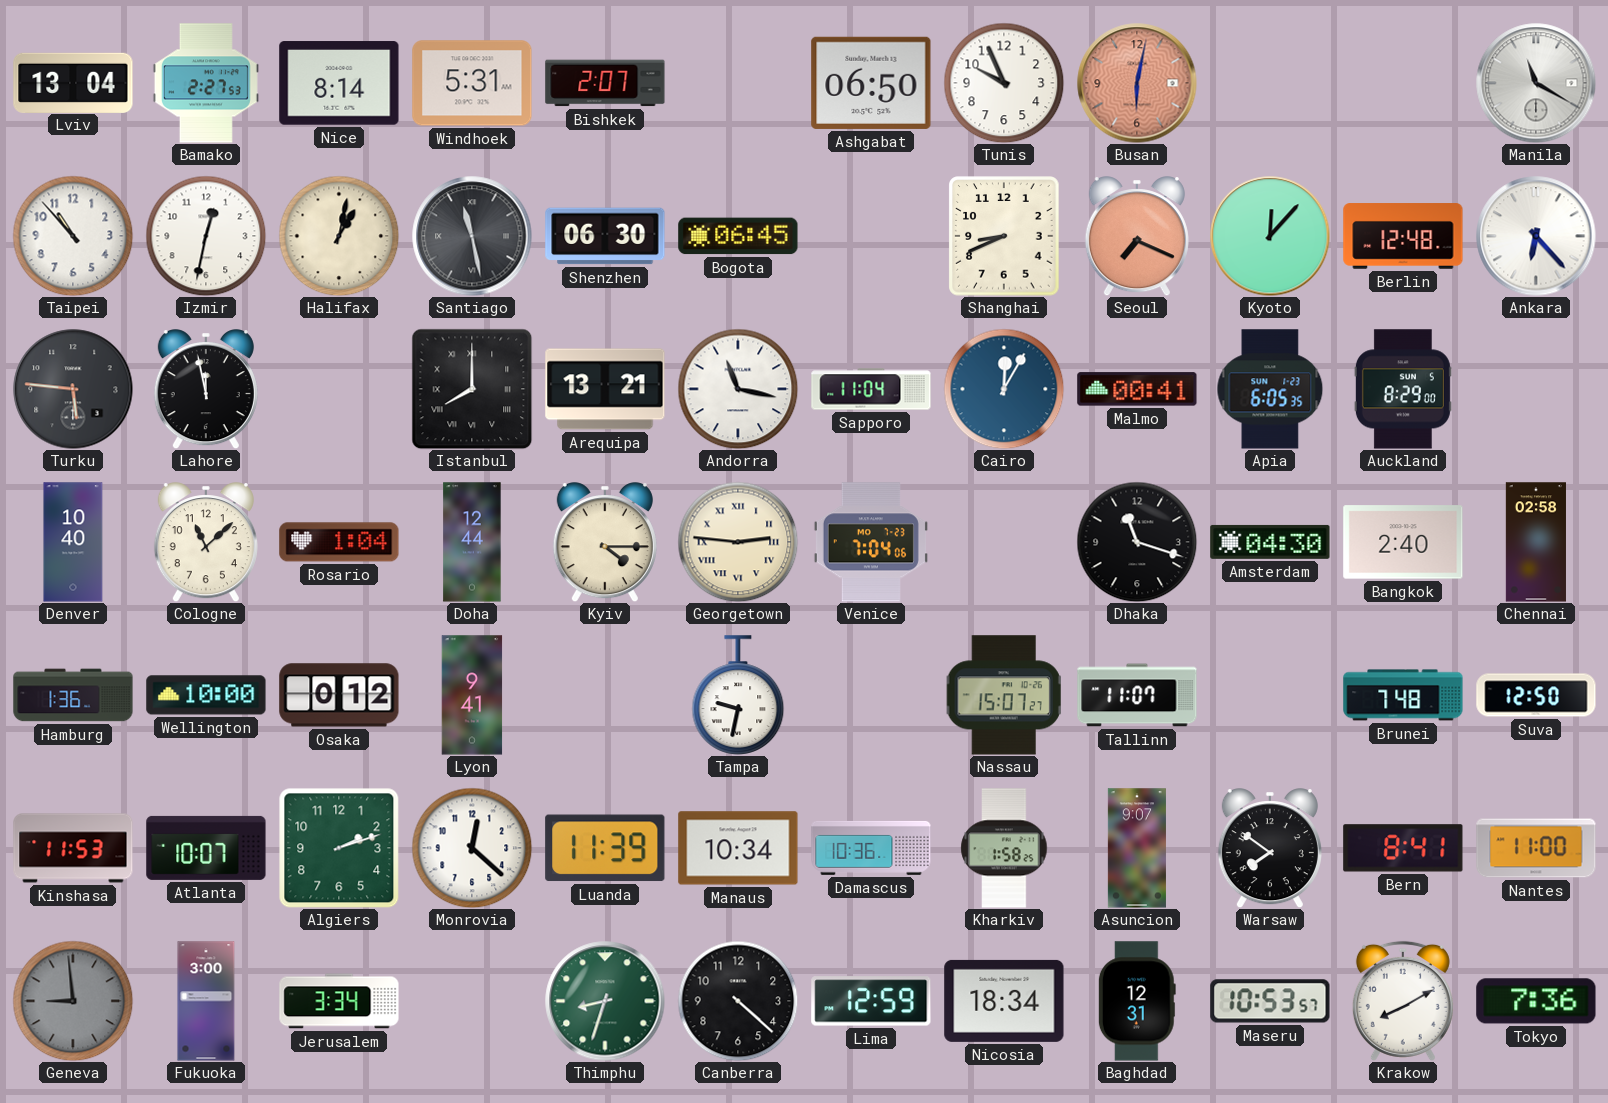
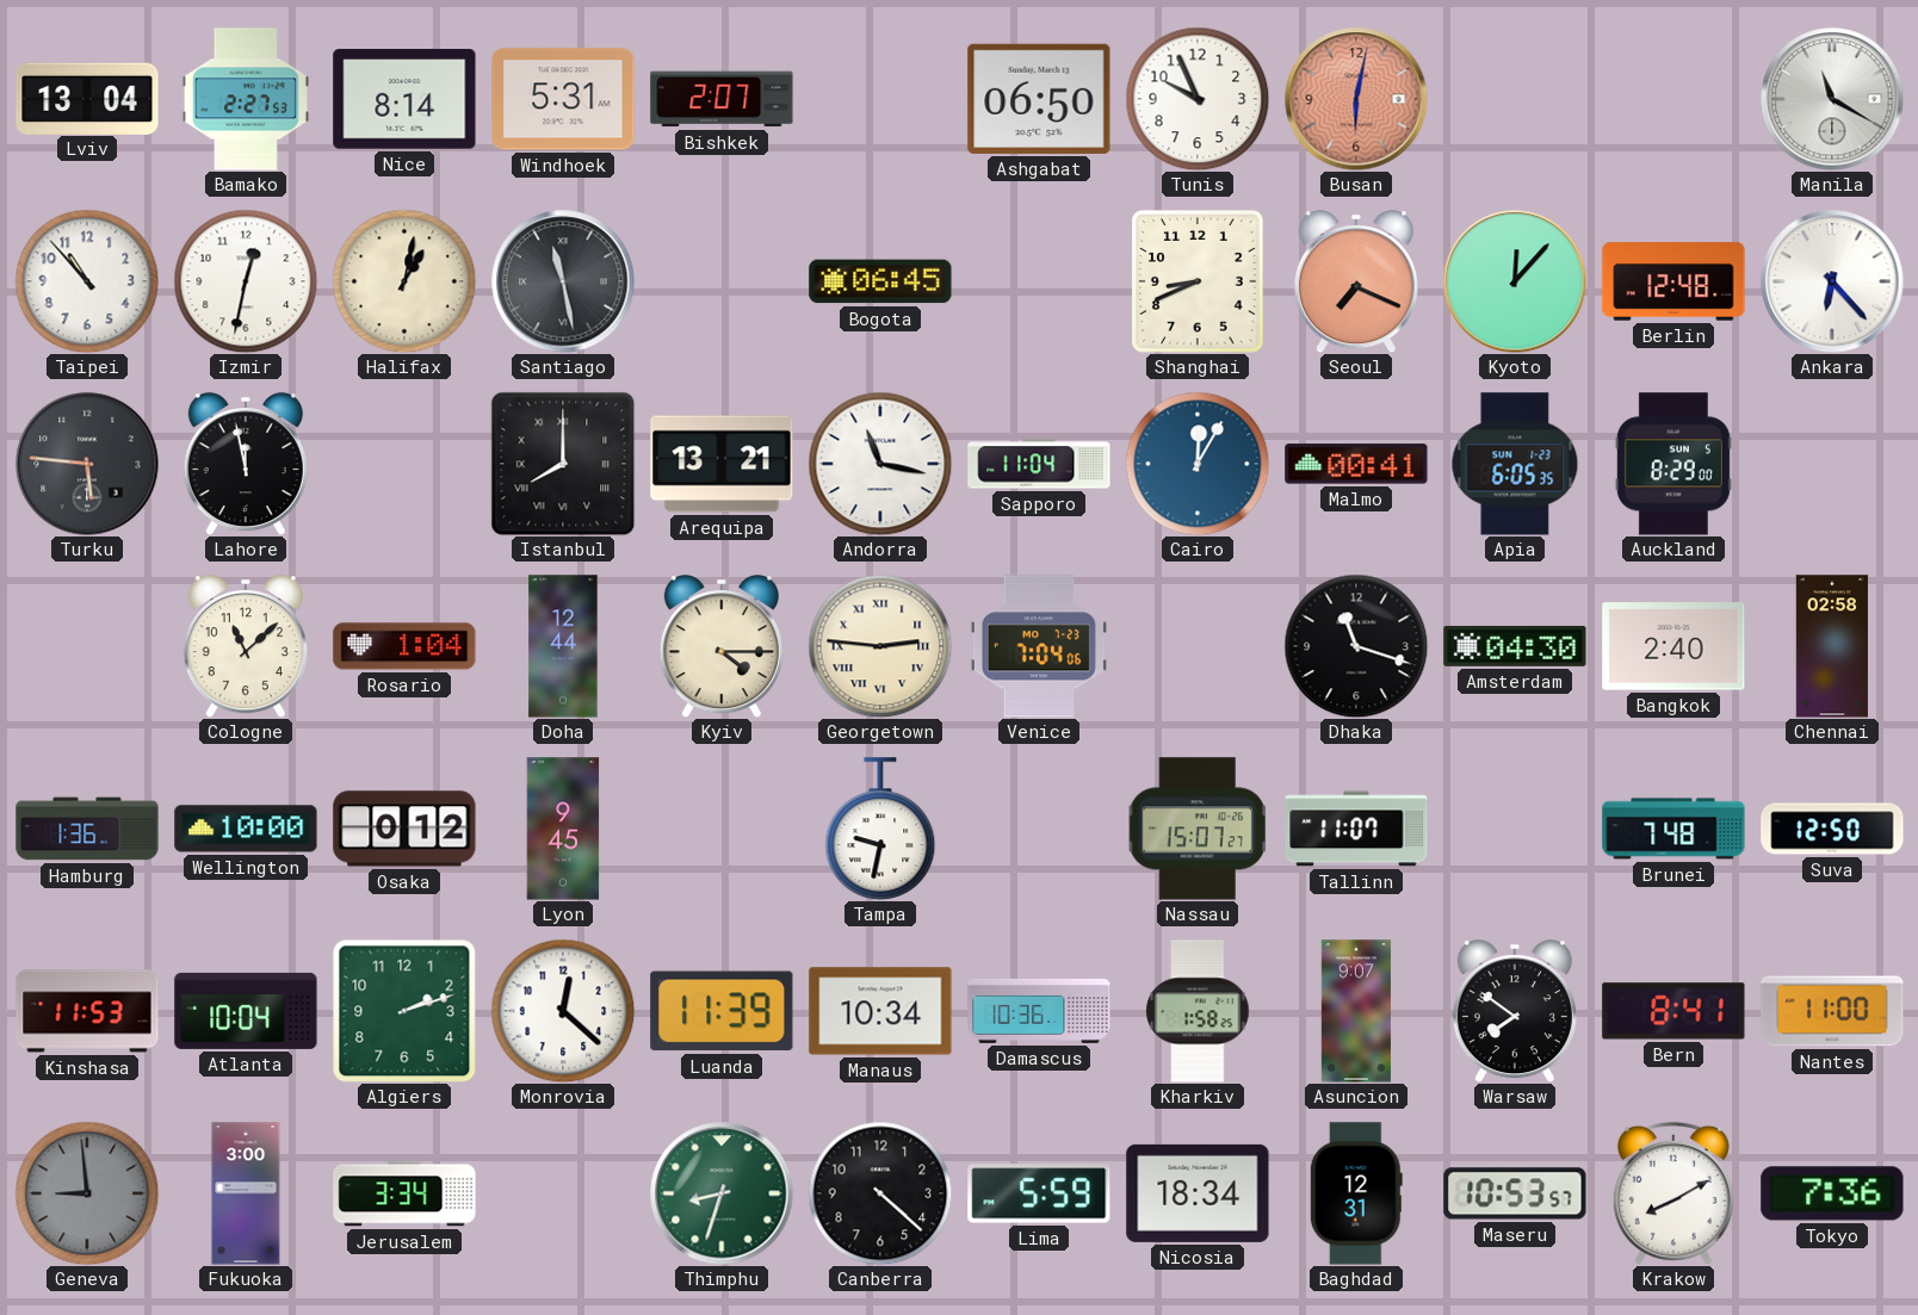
Shenzhen: 06:30 -> none (605, 236)
Denver: 10:40 -> none (73, 542)
Lyon: 9:41 -> 9:45 (563, 829)
Atlanta: 10:07 -> 10:04 (246, 1011)
Lima: 12:59 -> 5:59 (1039, 1193)
